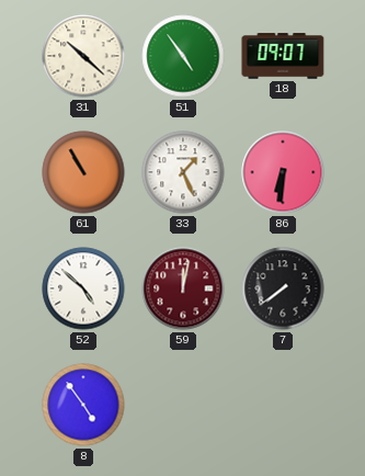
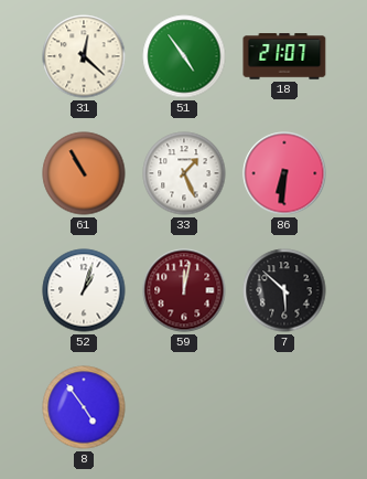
31: 10:22 -> 12:22 (84, 56)
18: 09:07 -> 21:07 (284, 56)
52: 4:52 -> 1:03 (84, 290)
7: 7:39 -> 5:52 (284, 290)
